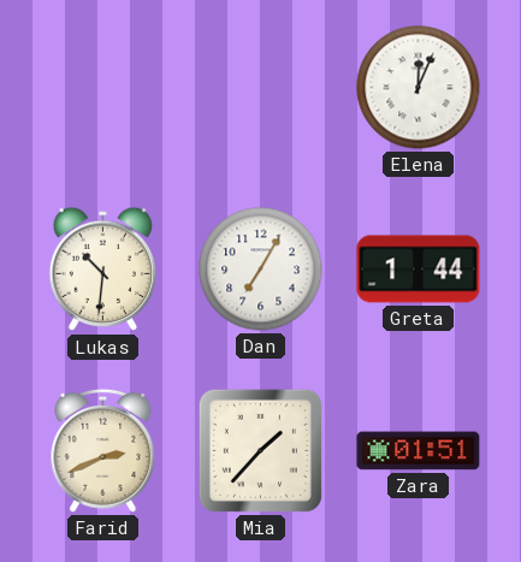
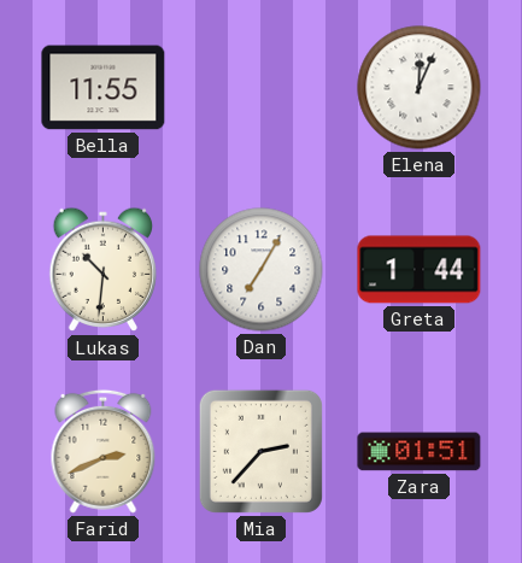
Bella: none -> 11:55 (104, 88)
Mia: 1:37 -> 2:37 (260, 451)
